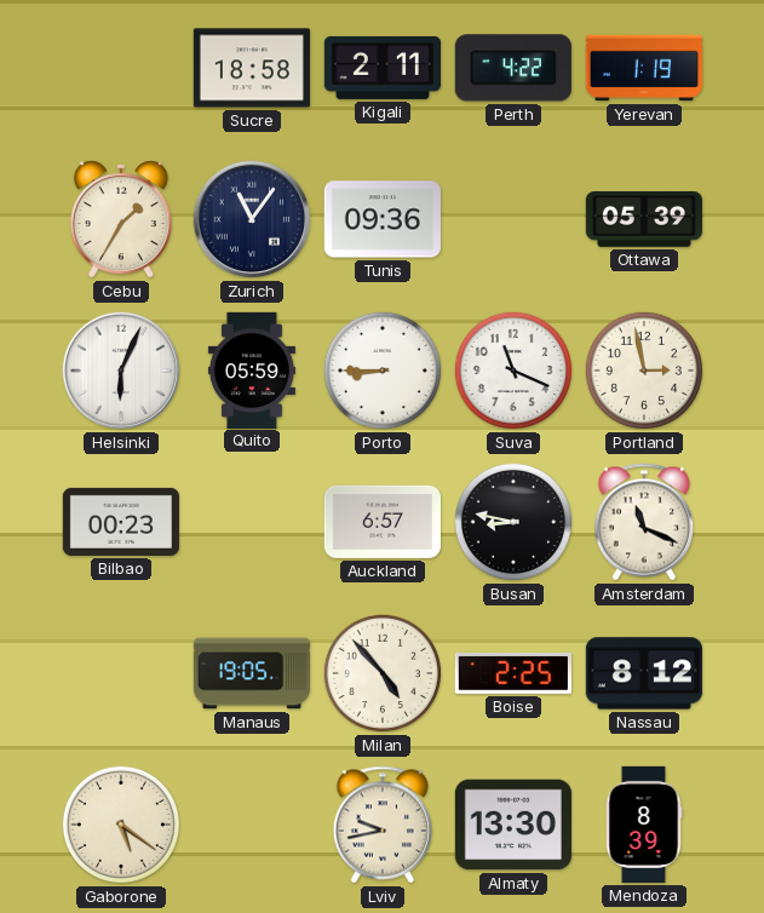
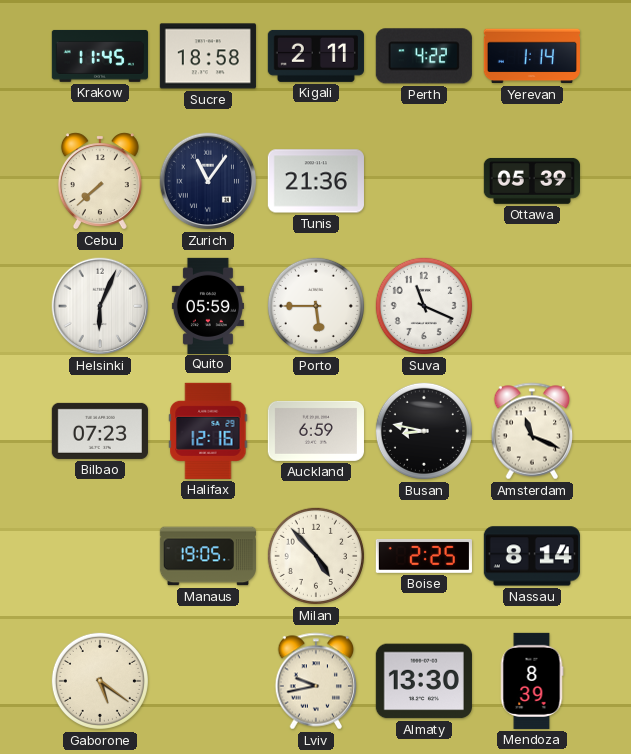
Krakow: none -> 11:45 (100, 56)
Yerevan: 1:19 -> 1:14 (532, 56)
Cebu: 1:35 -> 7:38 (100, 181)
Tunis: 09:36 -> 21:36 (316, 181)
Porto: 8:45 -> 5:45 (316, 306)
Portland: 2:58 -> none (644, 371)
Bilbao: 00:23 -> 07:23 (100, 431)
Halifax: none -> 12:16 (208, 431)
Auckland: 6:57 -> 6:59 (316, 431)
Nassau: 8:12 -> 8:14 (532, 556)
